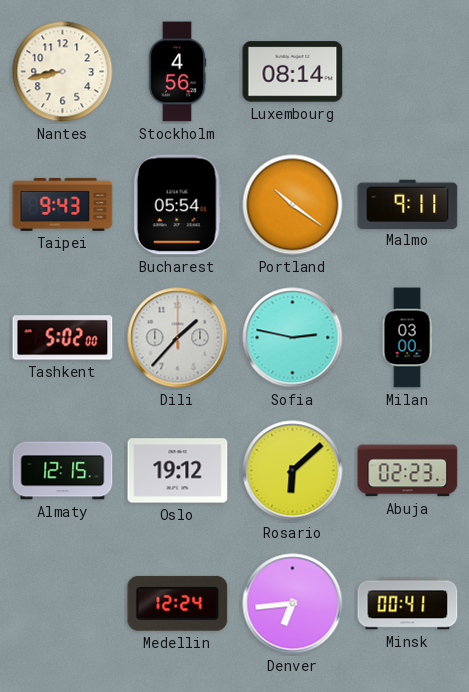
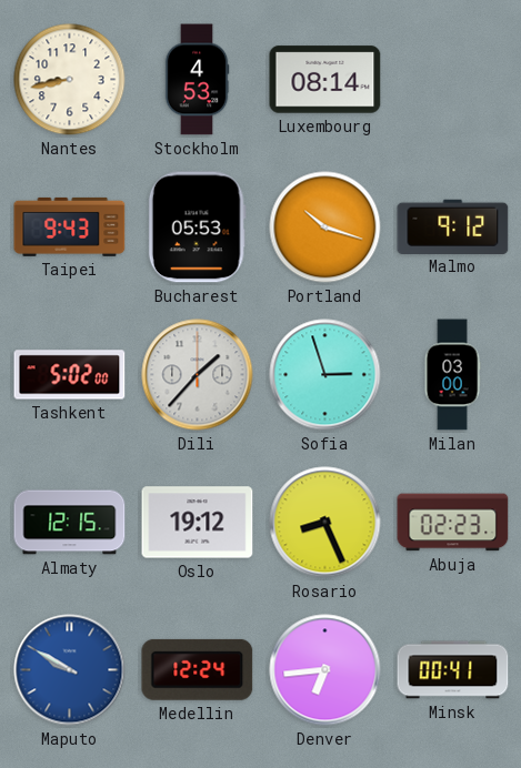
Stockholm: 4:56 -> 4:53 (197, 80)
Bucharest: 05:54 -> 05:53 (197, 228)
Portland: 10:21 -> 10:18 (325, 228)
Malmo: 9:11 -> 9:12 (453, 226)
Sofia: 2:47 -> 2:57 (325, 375)
Rosario: 6:08 -> 8:26 (325, 523)
Maputo: none -> 9:50 (70, 670)
